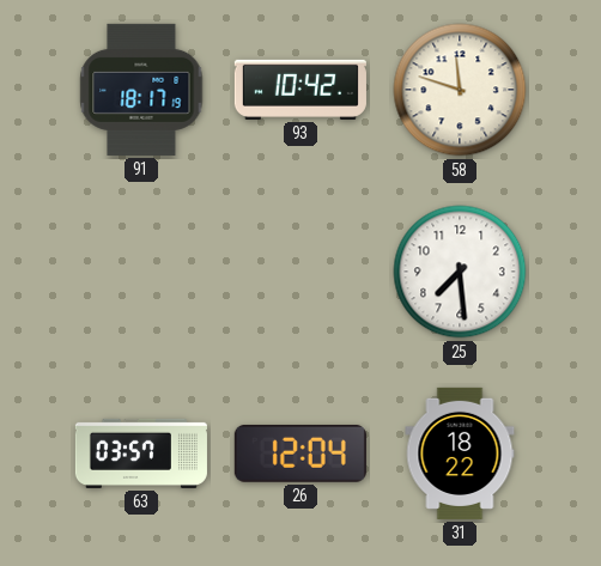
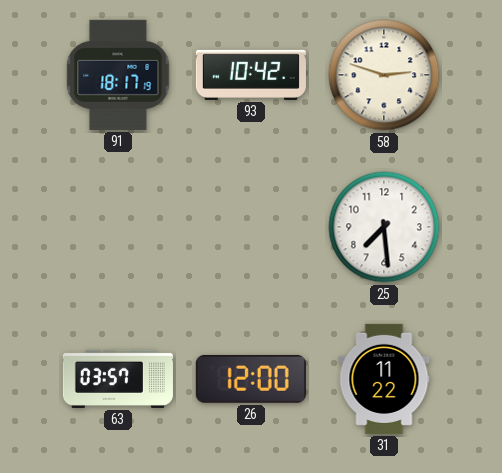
58: 11:48 -> 2:48 (384, 75)
26: 12:04 -> 12:00 (251, 379)
31: 18:22 -> 11:22 (384, 379)
